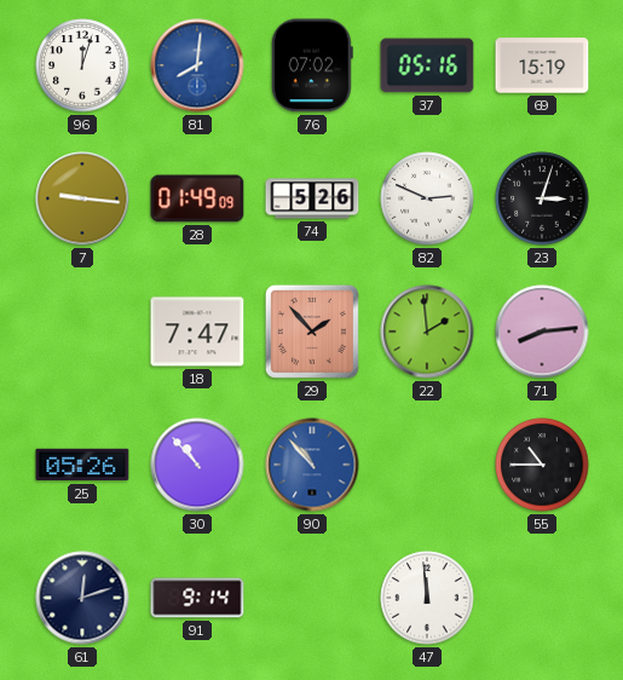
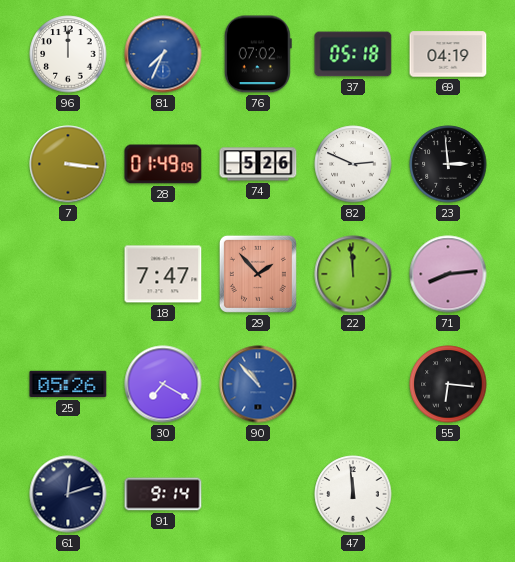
96: 12:03 -> 12:00 (68, 54)
81: 8:01 -> 7:34 (163, 54)
37: 05:16 -> 05:18 (353, 54)
69: 15:19 -> 04:19 (448, 54)
7: 9:16 -> 3:16 (68, 164)
23: 3:03 -> 2:59 (448, 164)
22: 1:59 -> 11:59 (353, 274)
30: 10:53 -> 7:20 (163, 384)
55: 10:45 -> 6:16 (448, 384)
